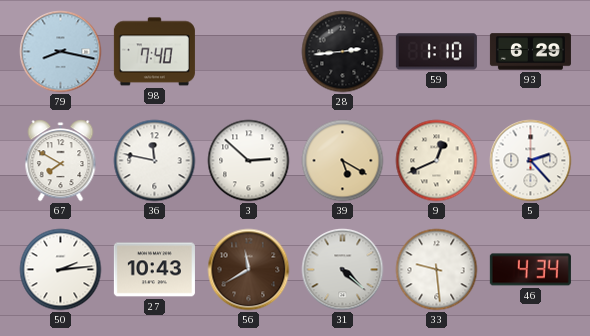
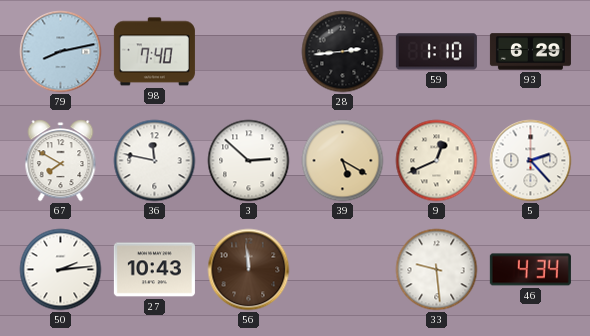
79: 8:17 -> 8:13 (61, 52)
56: 11:40 -> 11:59 (249, 270)
31: 4:22 -> none (343, 270)
